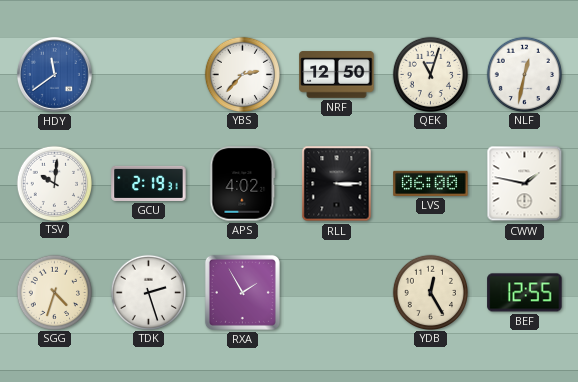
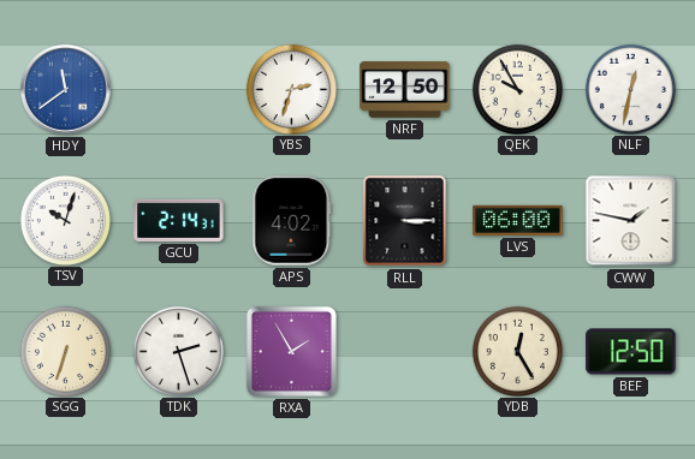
YBS: 2:37 -> 2:33 (291, 89)
QEK: 11:03 -> 9:55 (517, 89)
TSV: 10:01 -> 10:03 (65, 220)
GCU: 2:19 -> 2:14 (179, 220)
SGG: 4:33 -> 6:33 (65, 351)
BEF: 12:55 -> 12:50 (631, 352)
